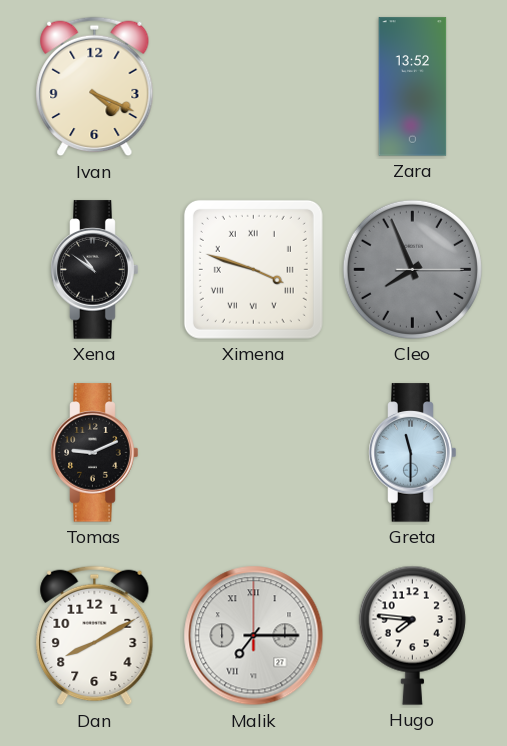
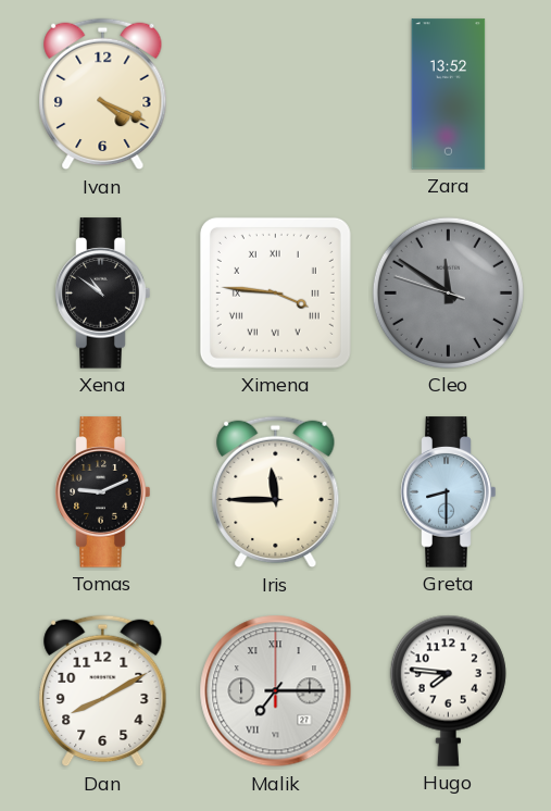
Ximena: 3:48 -> 3:46 (275, 292)
Cleo: 7:56 -> 11:50 (448, 292)
Iris: none -> 11:45 (276, 492)
Greta: 11:30 -> 8:30 (449, 492)
